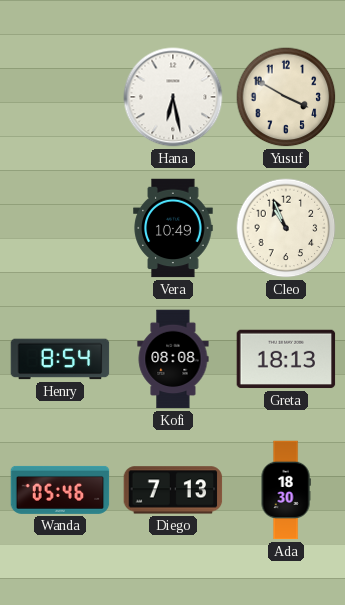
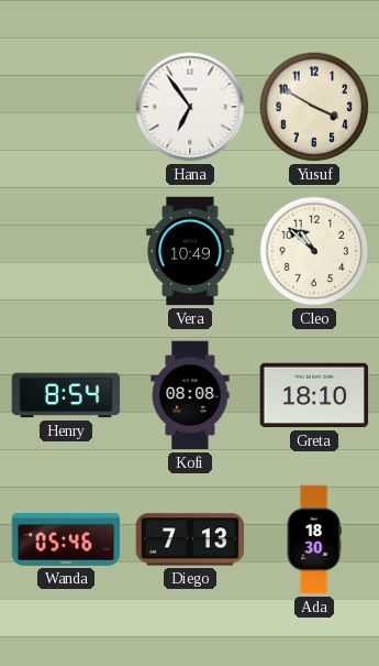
Hana: 6:28 -> 6:54 (190, 107)
Cleo: 10:56 -> 10:52 (314, 251)
Greta: 18:13 -> 18:10 (314, 395)
